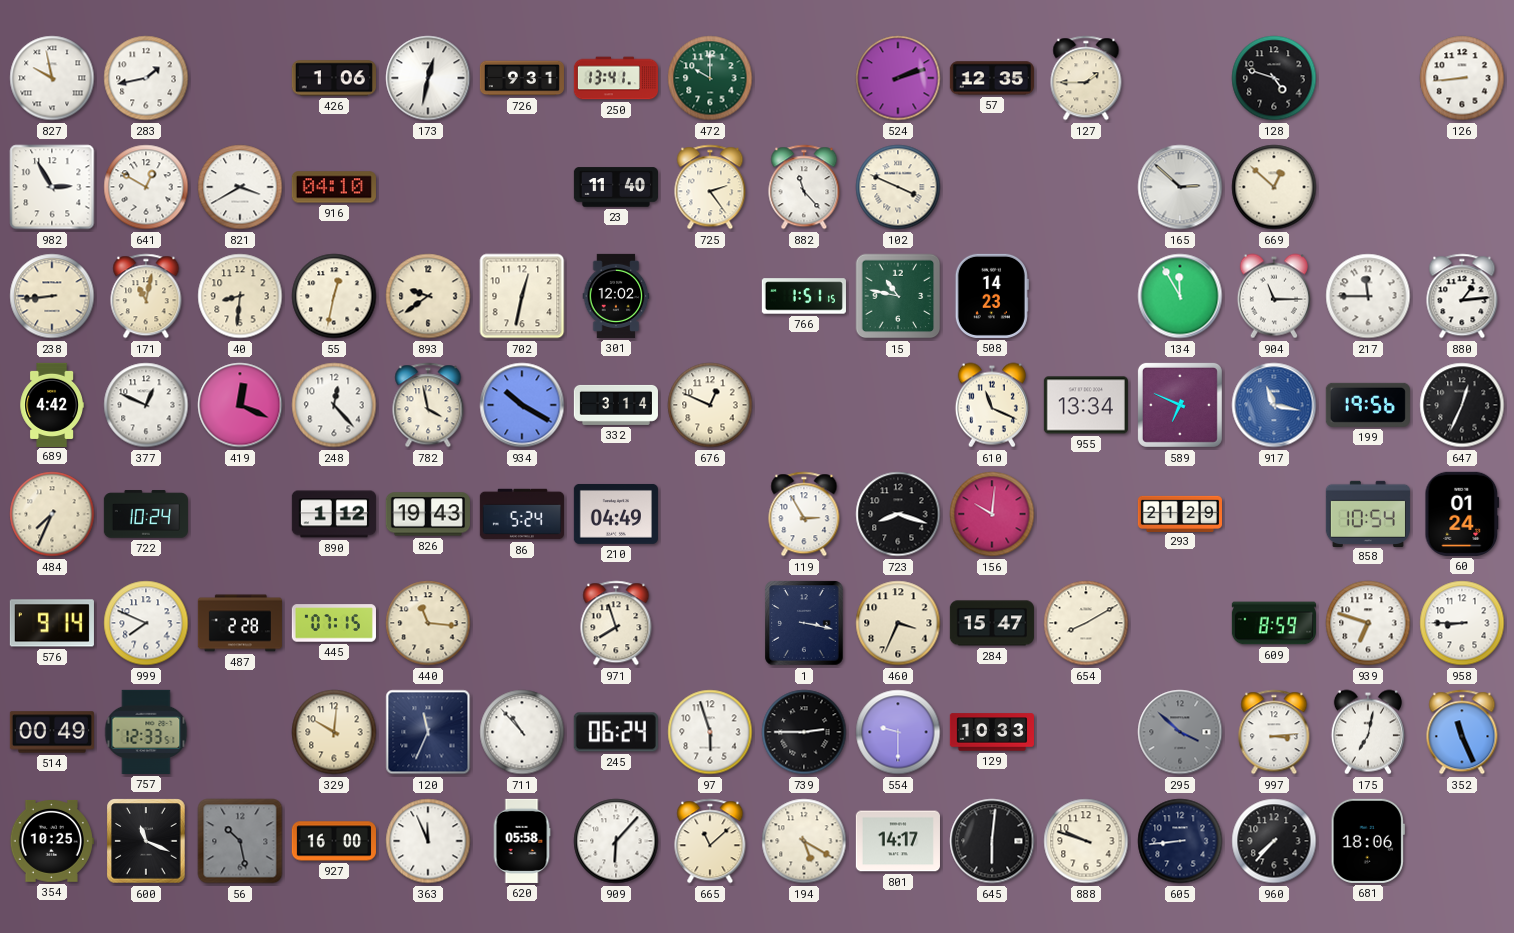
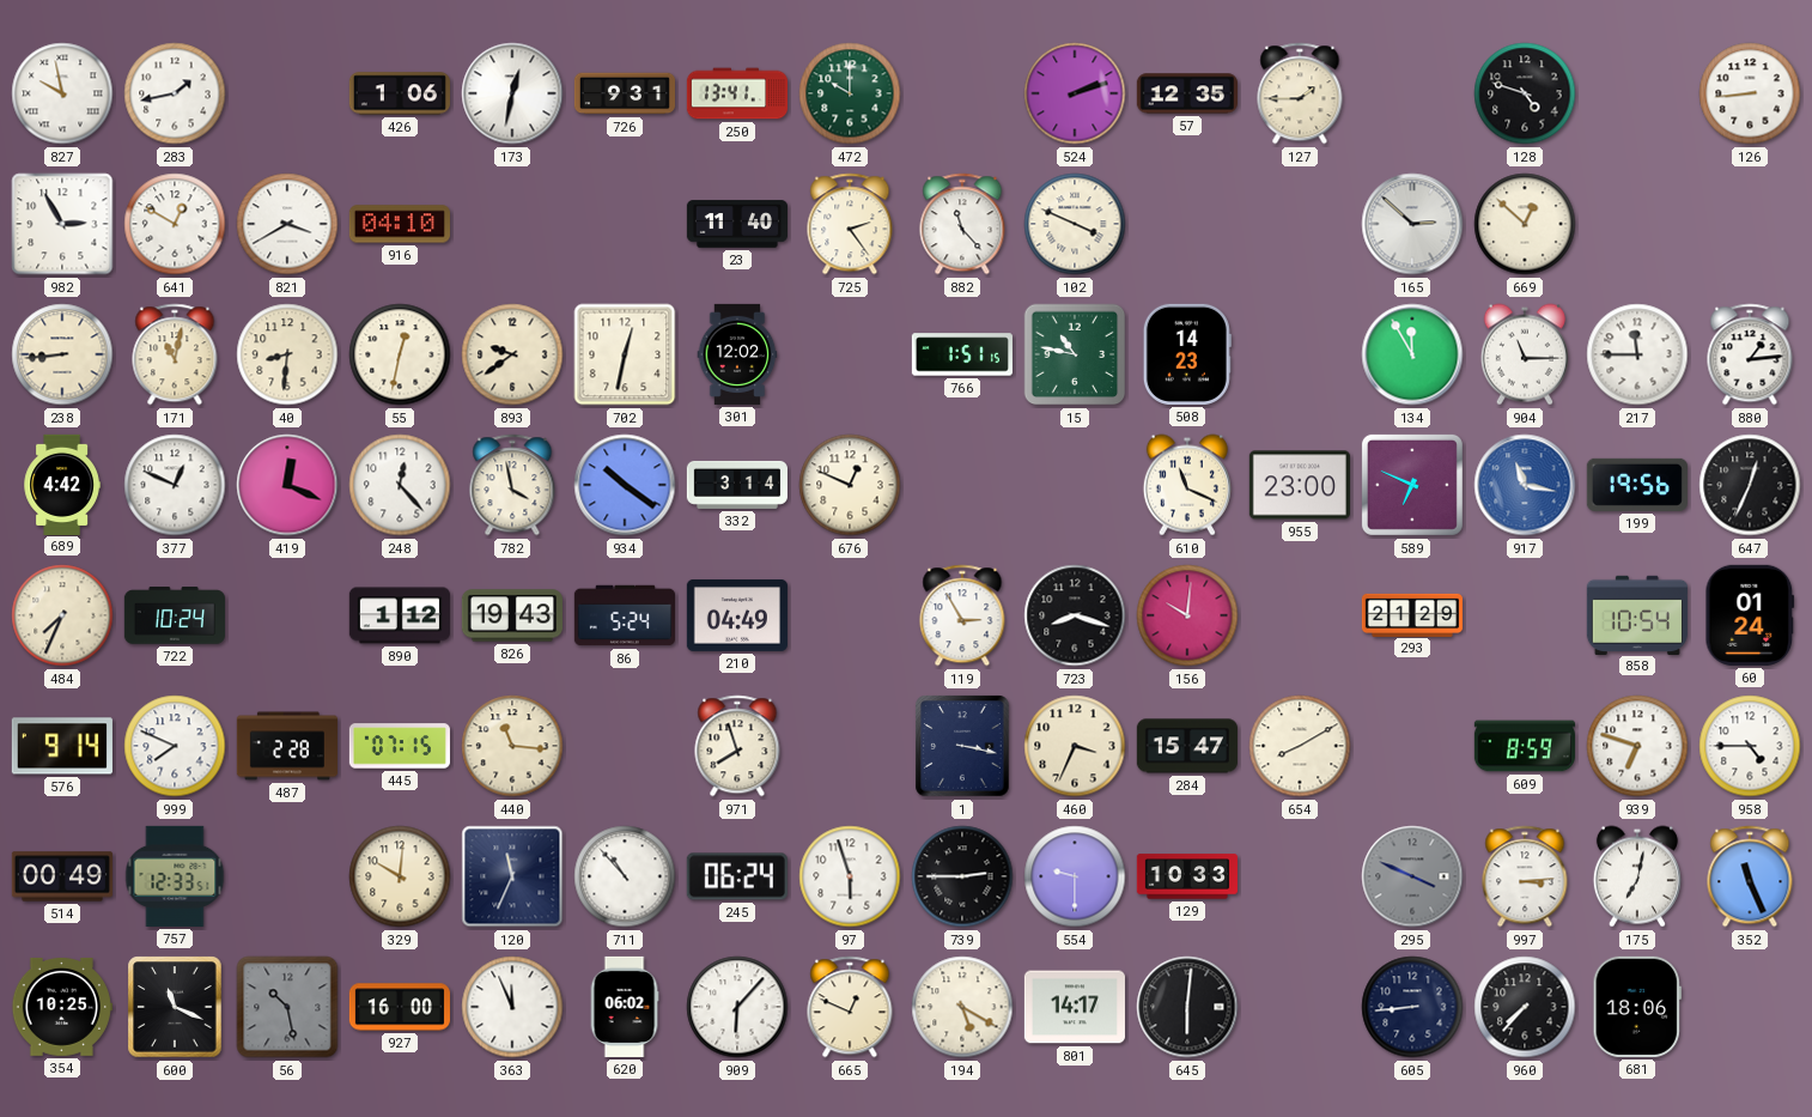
934: 10:20 -> 10:21 (625, 485)
955: 13:34 -> 23:00 (1300, 485)
958: 8:45 -> 4:45 (1750, 746)
295: 3:52 -> 3:49 (1412, 876)
620: 05:58 -> 06:02 (625, 1007)
665: 11:08 -> 12:49 (850, 1007)
888: 9:48 -> none (1086, 841)
